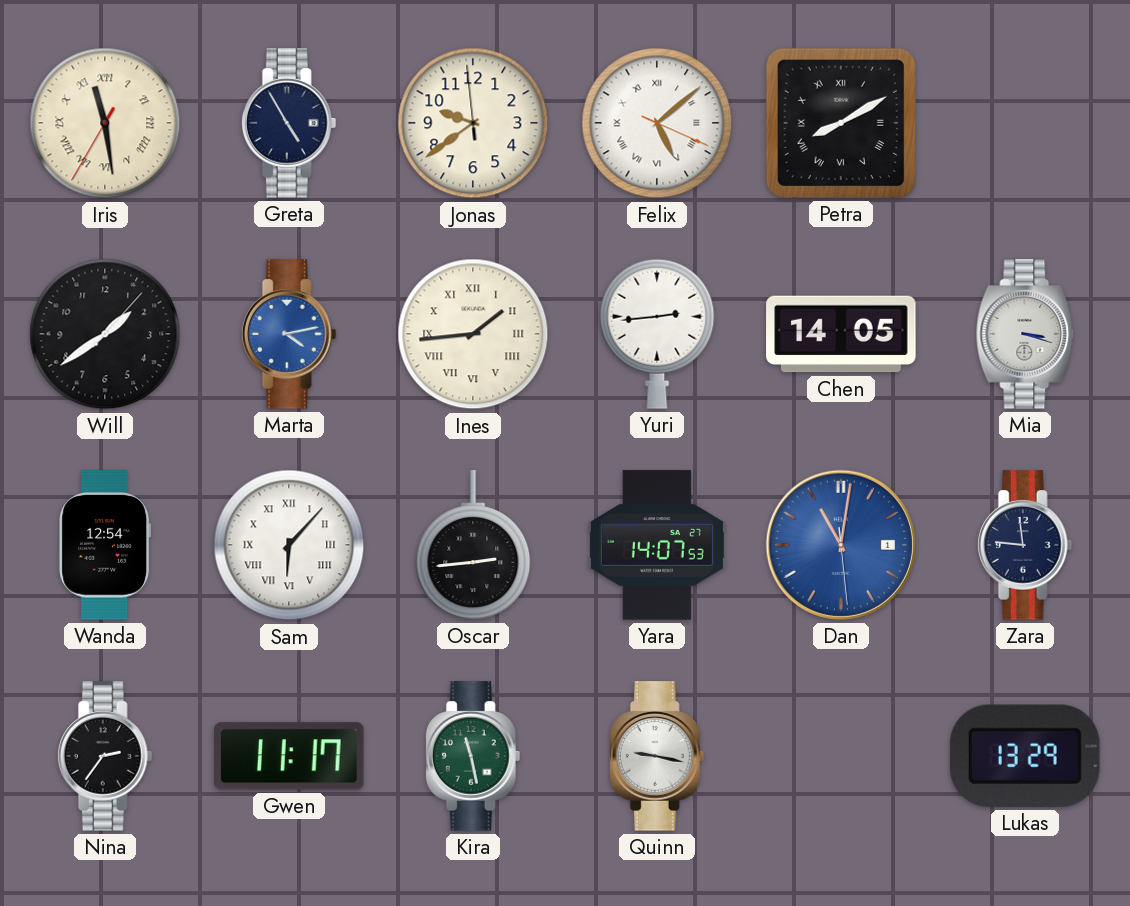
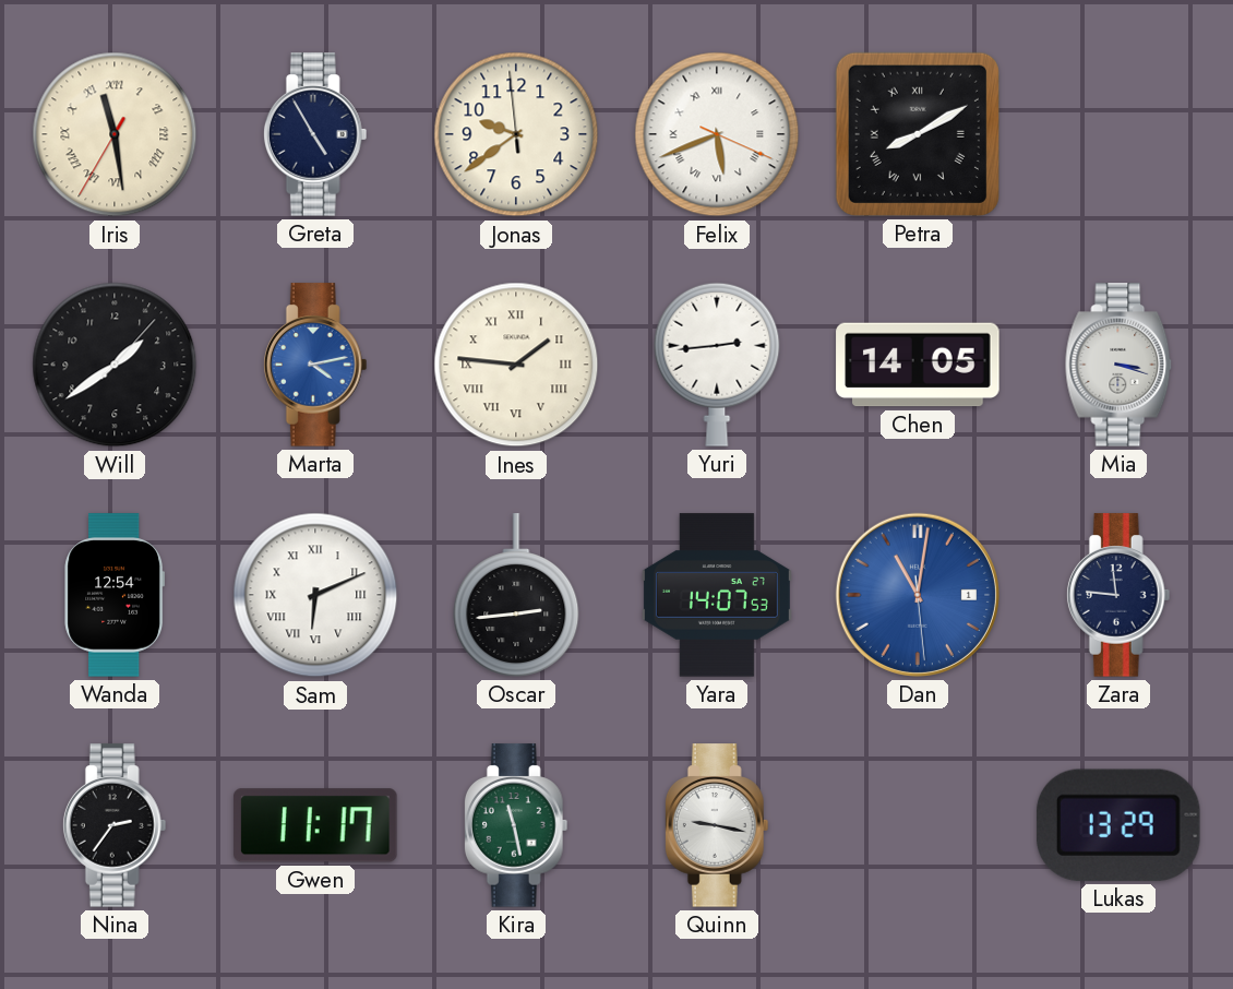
Felix: 5:08 -> 5:41 (717, 134)
Ines: 1:44 -> 1:46 (516, 365)
Sam: 6:07 -> 6:11 (315, 595)
